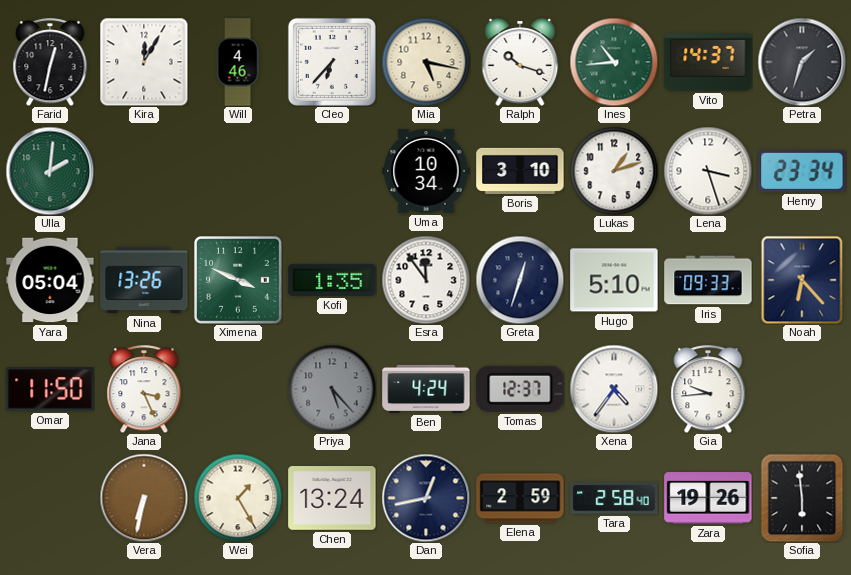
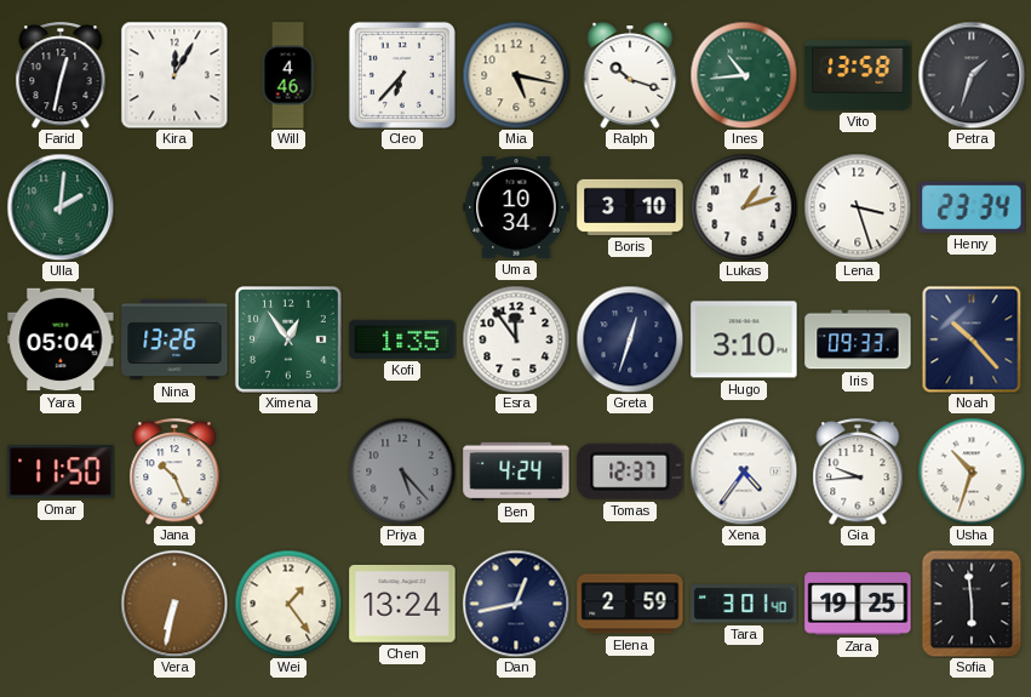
Vito: 14:37 -> 13:58 (858, 76)
Ximena: 3:49 -> 12:54 (288, 339)
Hugo: 5:10 -> 3:10 (744, 339)
Noah: 6:23 -> 10:23 (972, 339)
Jana: 3:26 -> 10:26 (174, 472)
Usha: none -> 10:33 (972, 472)
Wei: 1:25 -> 1:24 (288, 604)
Tara: 2:58 -> 3:01 (744, 604)
Zara: 19:26 -> 19:25 (858, 604)
